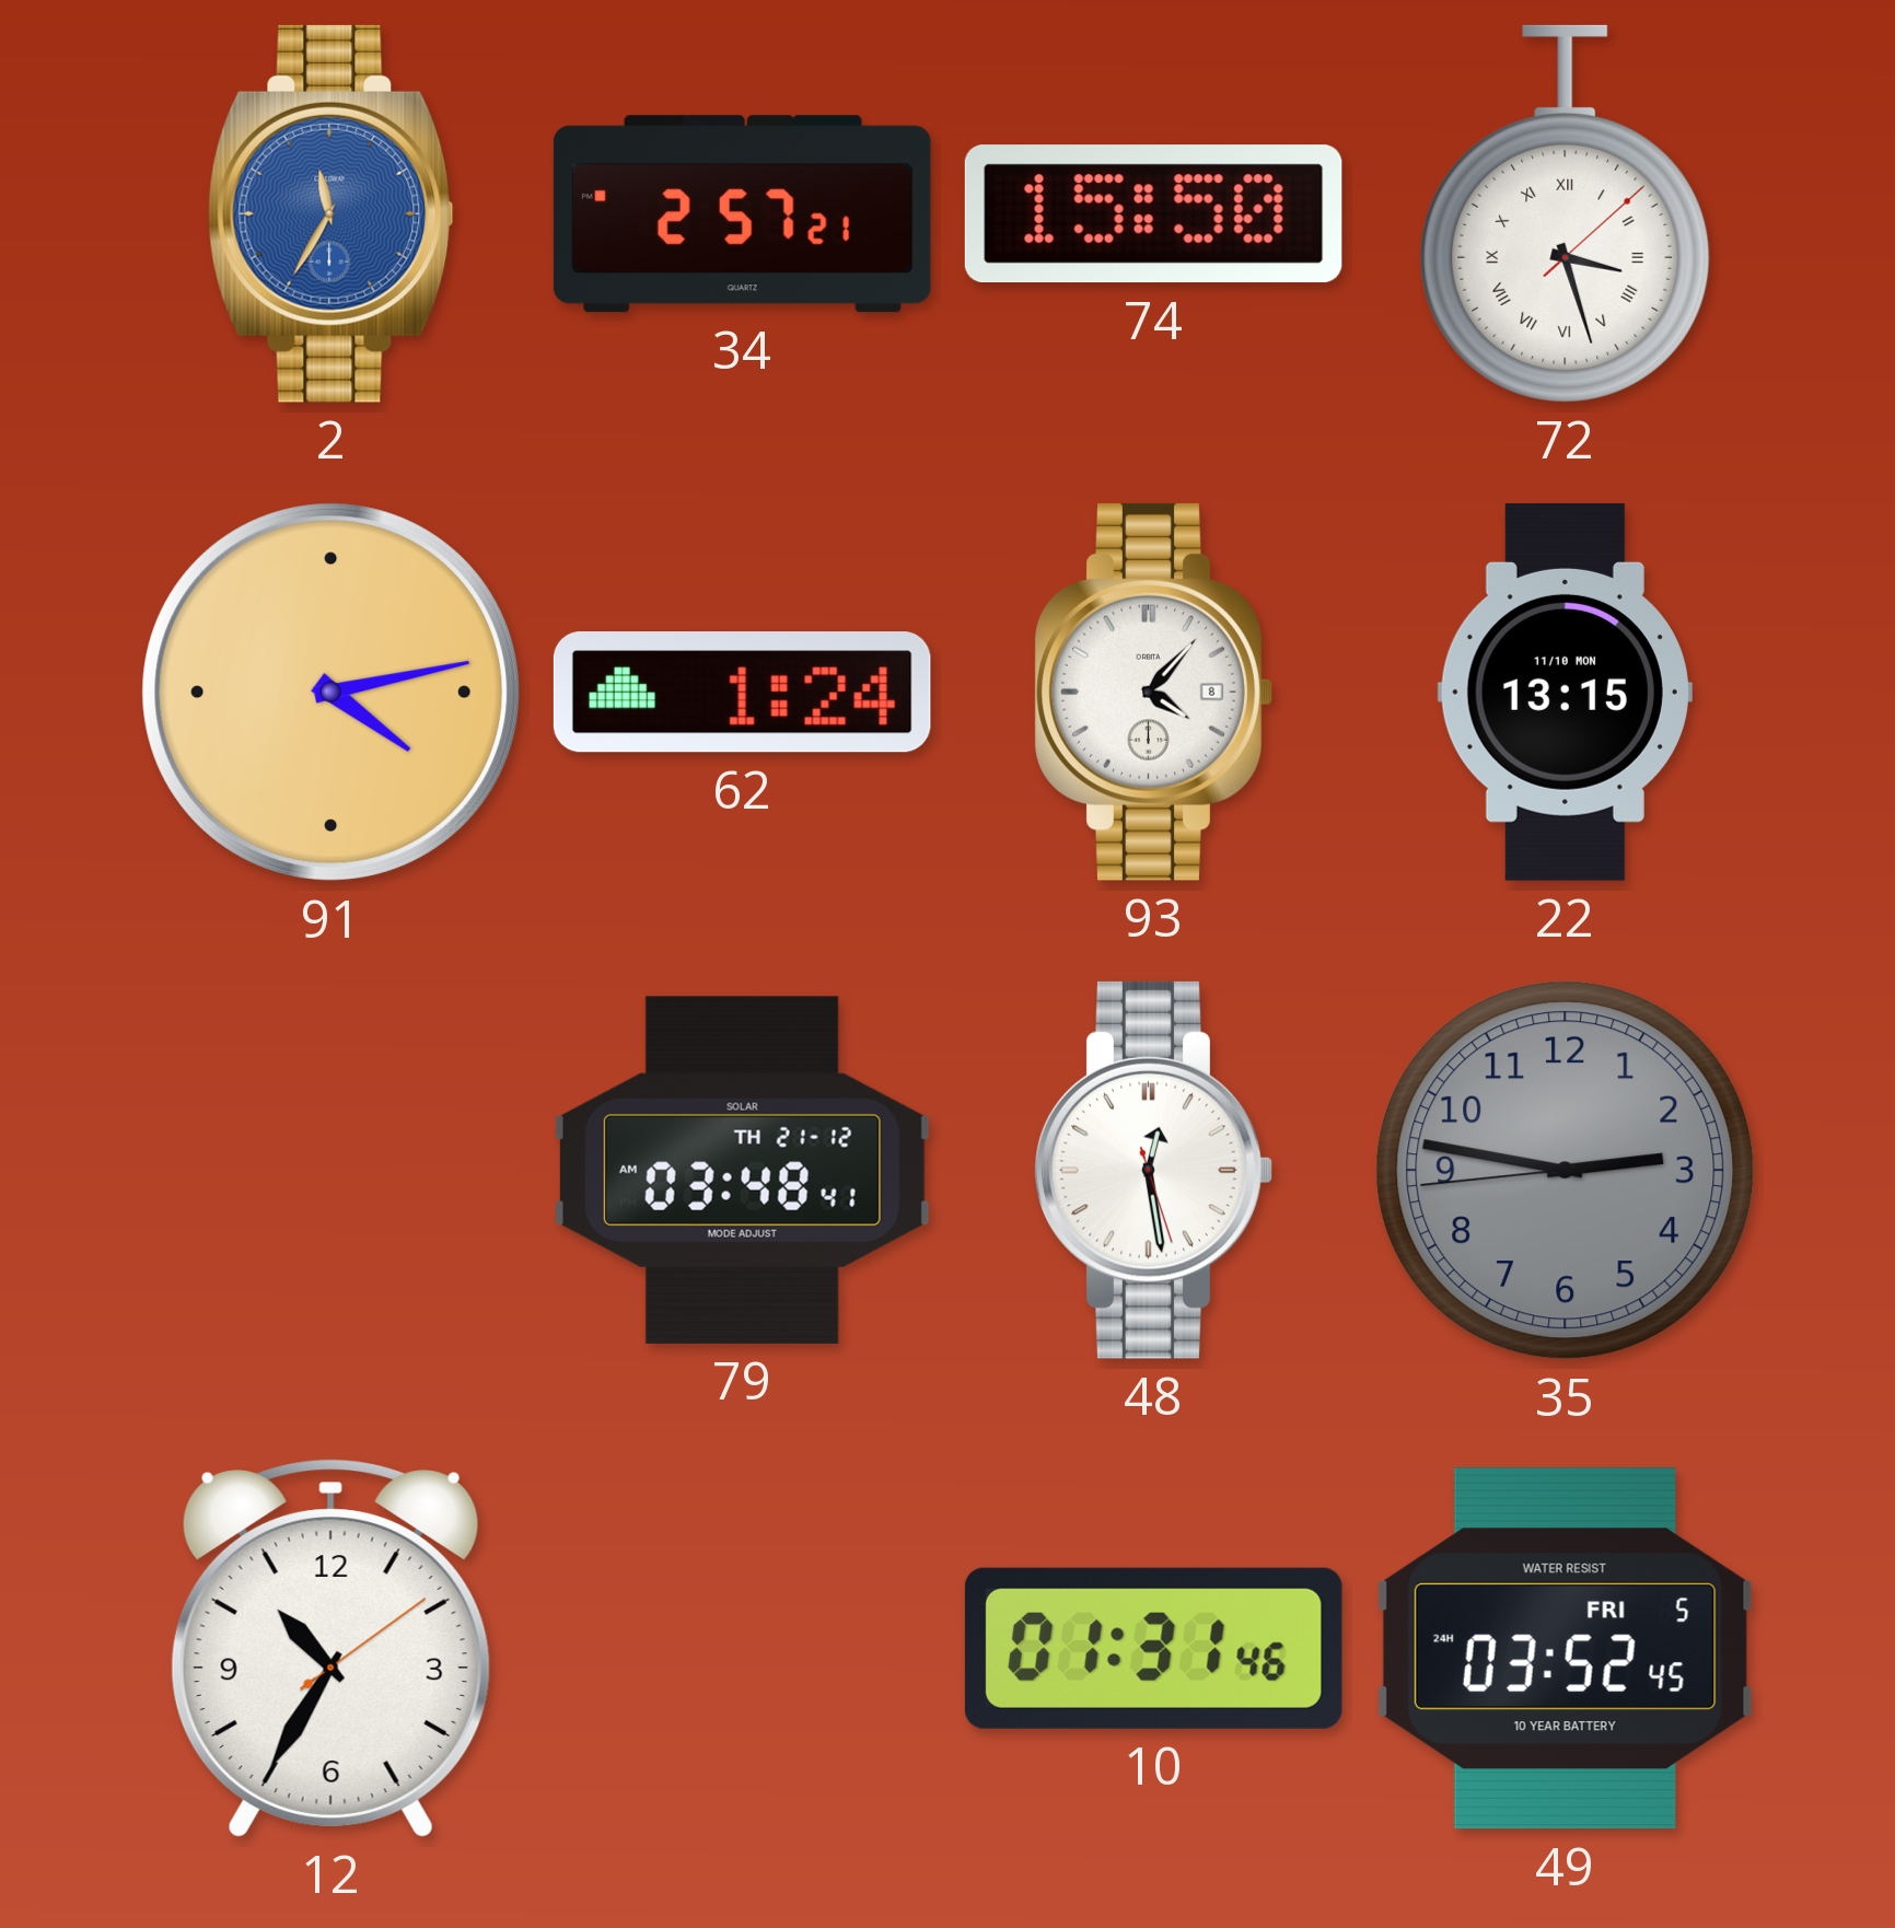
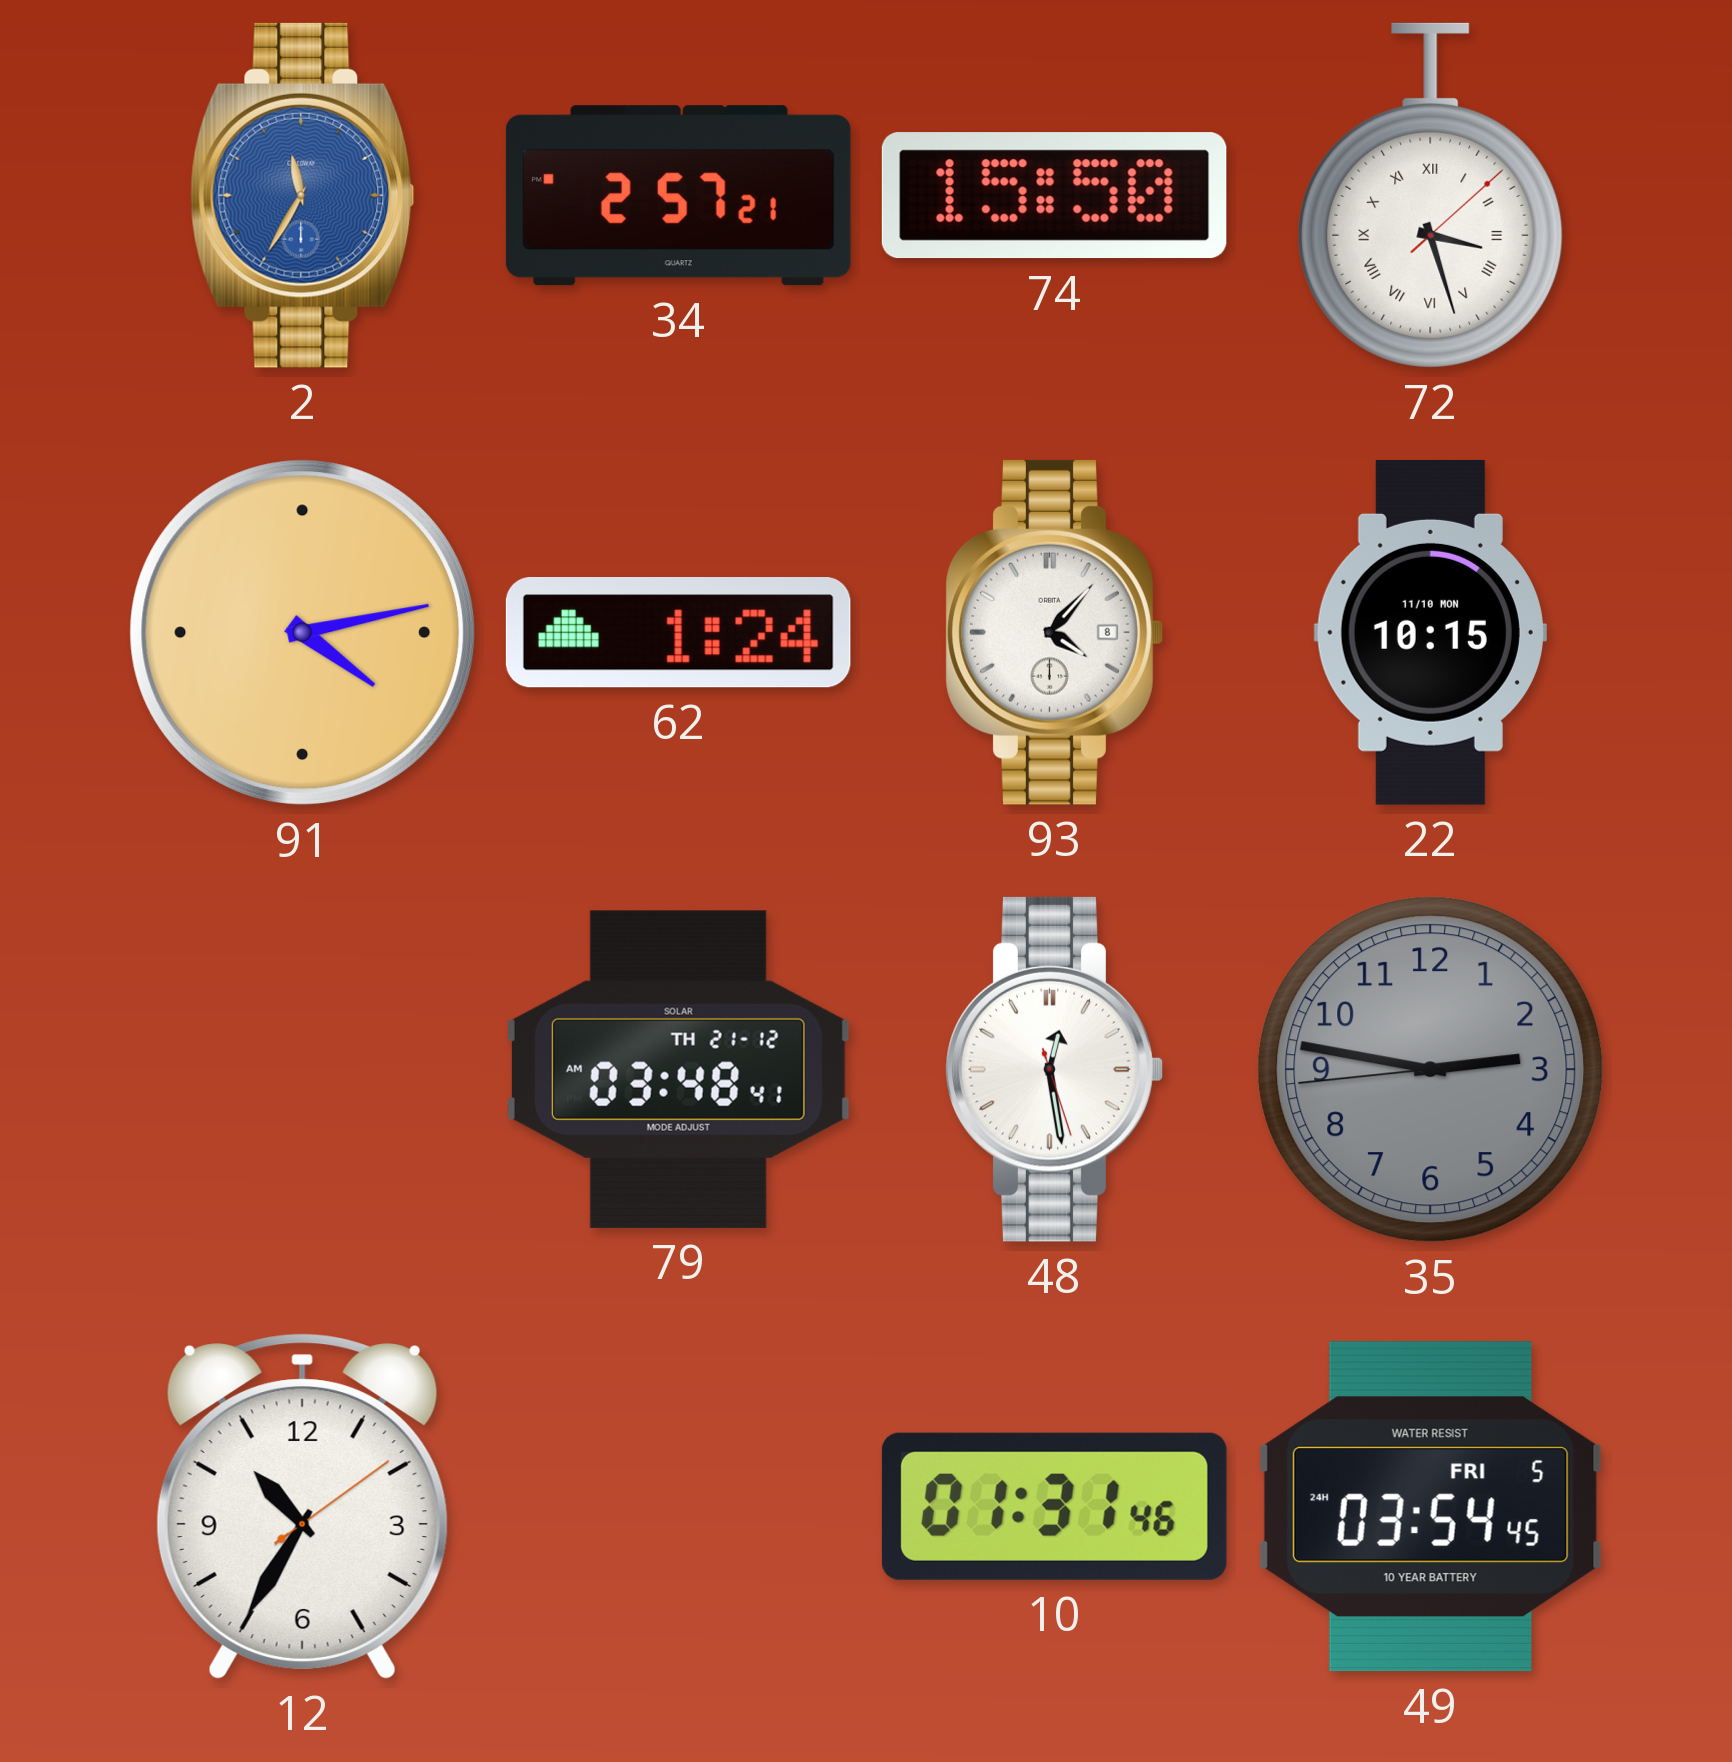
22: 13:15 -> 10:15 (1430, 632)
49: 03:52 -> 03:54 (1430, 1507)
